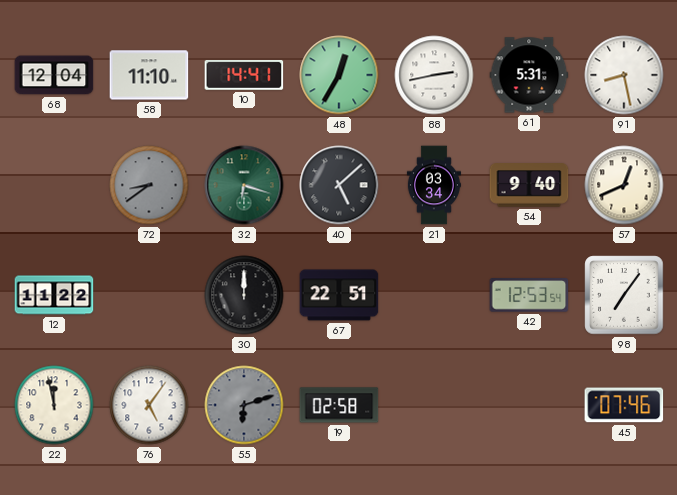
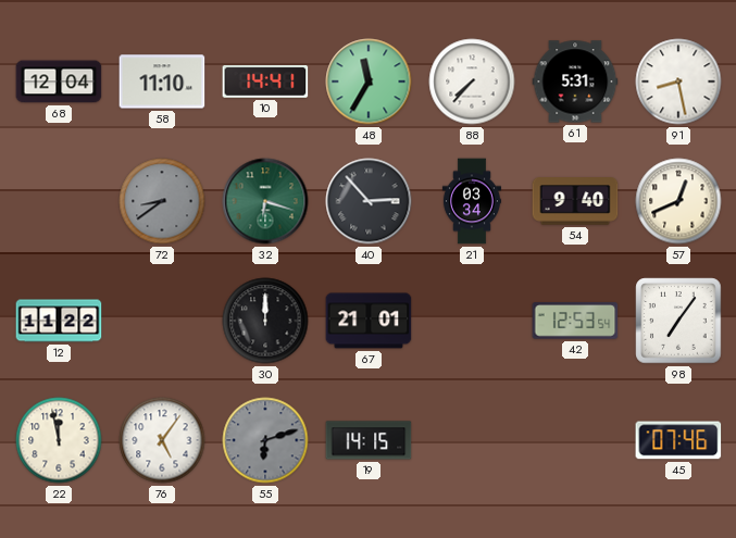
48: 12:35 -> 11:35 (369, 82)
88: 2:43 -> 7:37 (472, 82)
40: 5:08 -> 2:53 (369, 201)
67: 22:51 -> 21:01 (369, 321)
19: 02:58 -> 14:15 (369, 440)
